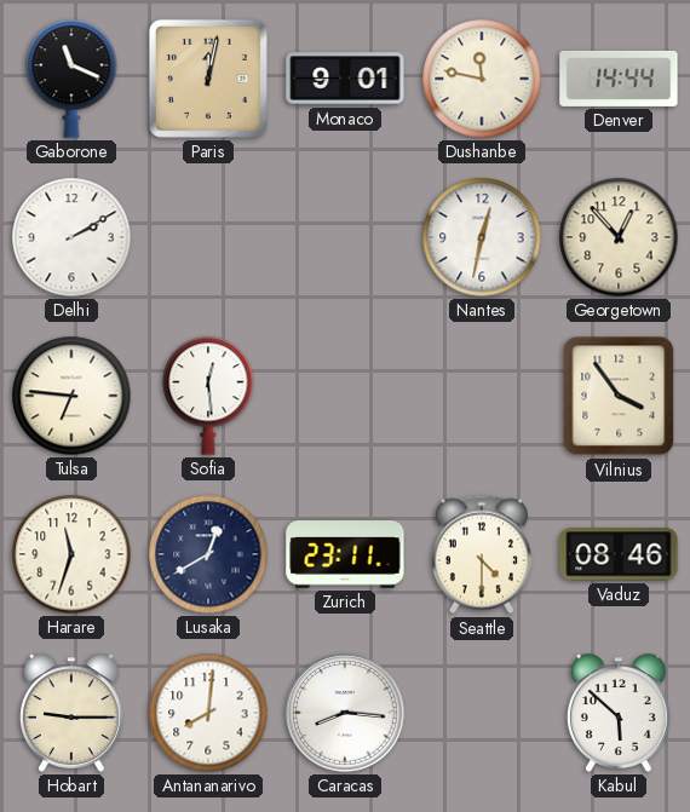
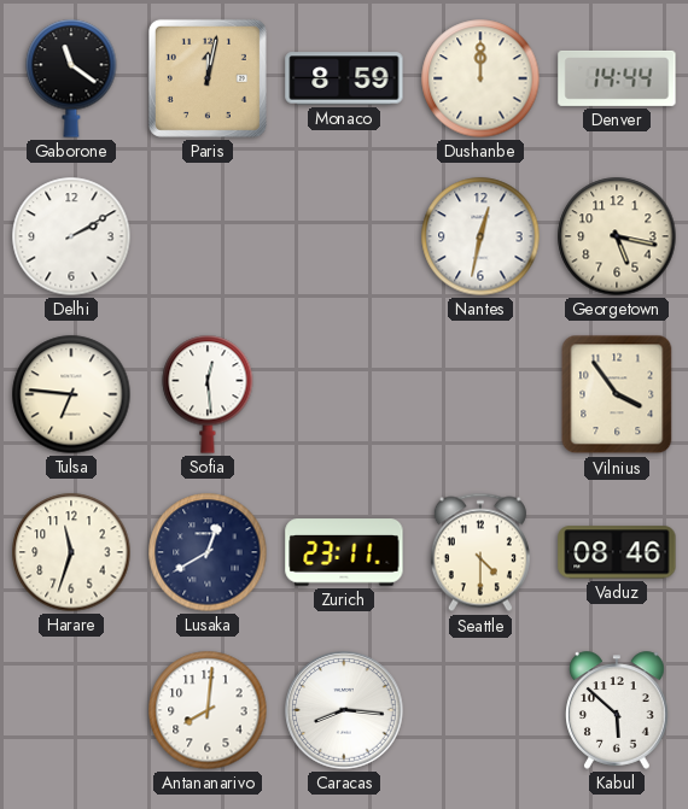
Gaborone: 11:19 -> 11:21 (71, 78)
Monaco: 9:01 -> 8:59 (344, 78)
Dushanbe: 11:47 -> 12:00 (480, 78)
Georgetown: 12:53 -> 5:17 (617, 236)
Hobart: 9:15 -> none (71, 713)
